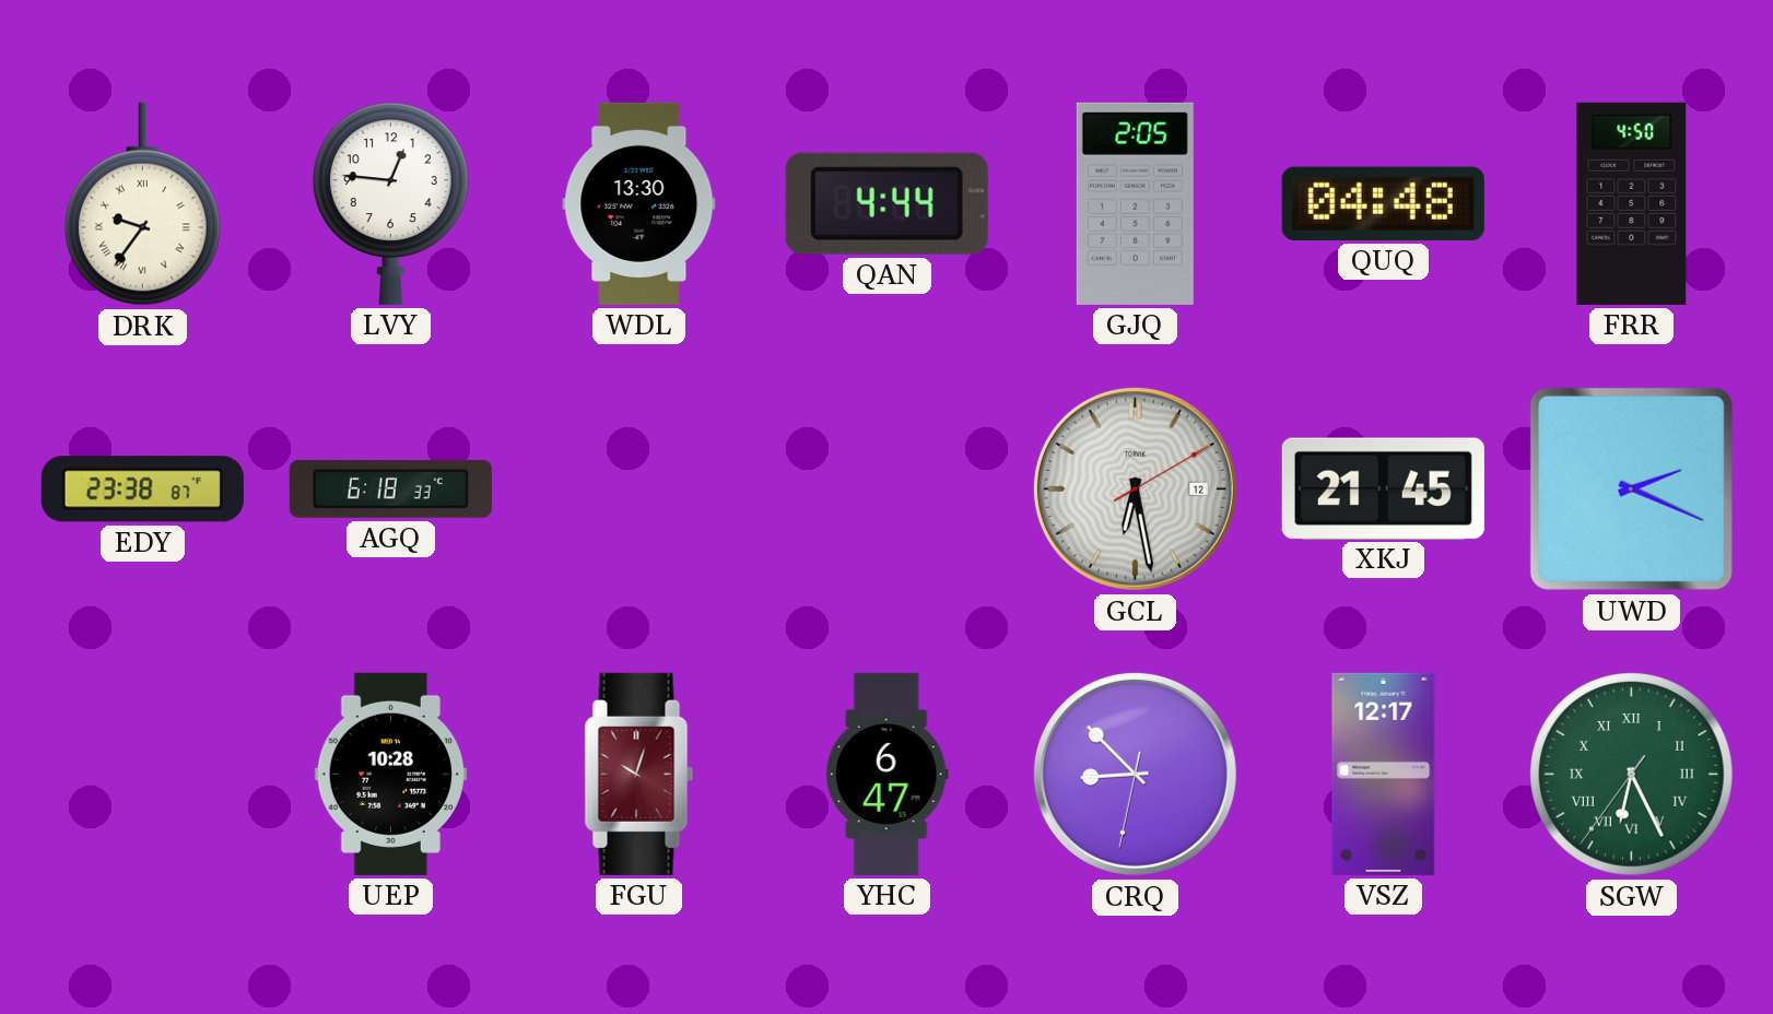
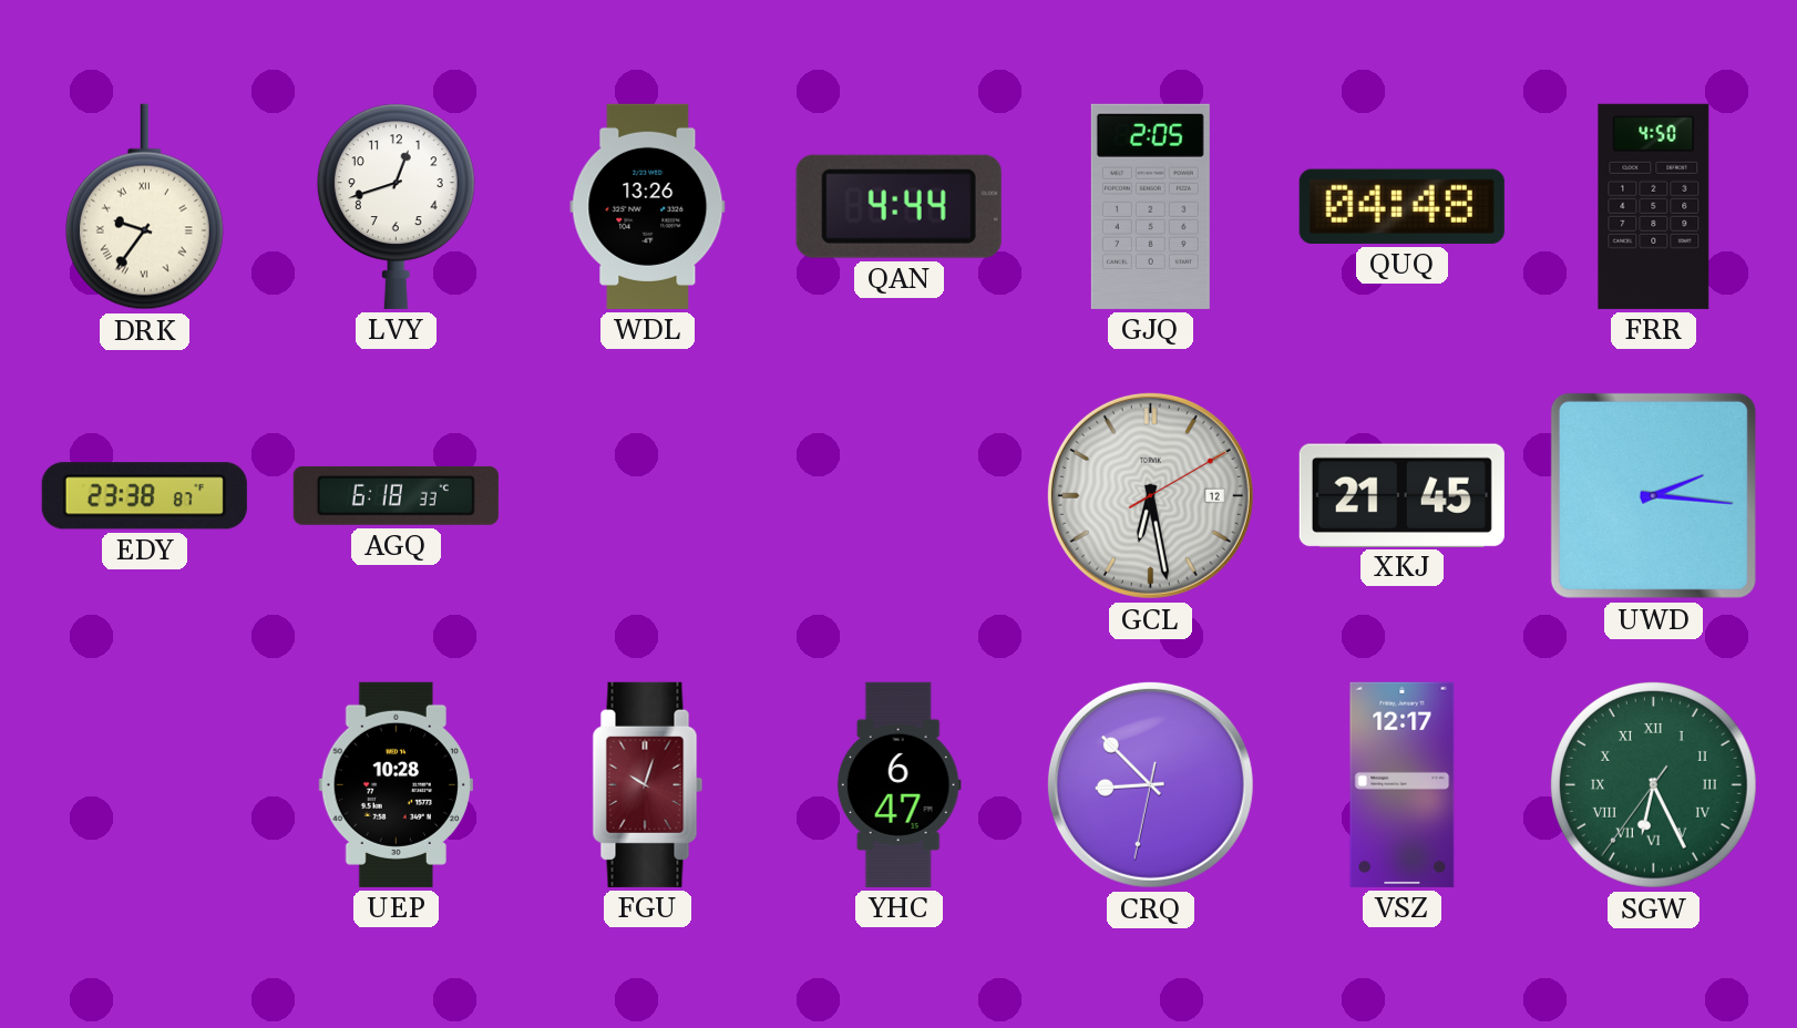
LVY: 12:46 -> 12:42 (396, 206)
WDL: 13:30 -> 13:26 (648, 206)
UWD: 2:19 -> 2:16 (1653, 495)
